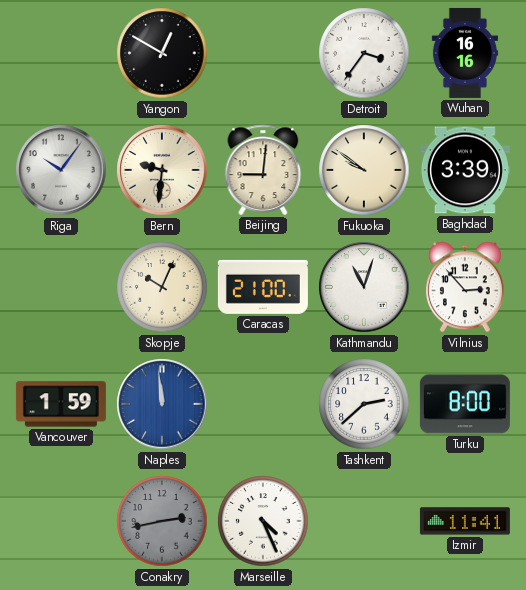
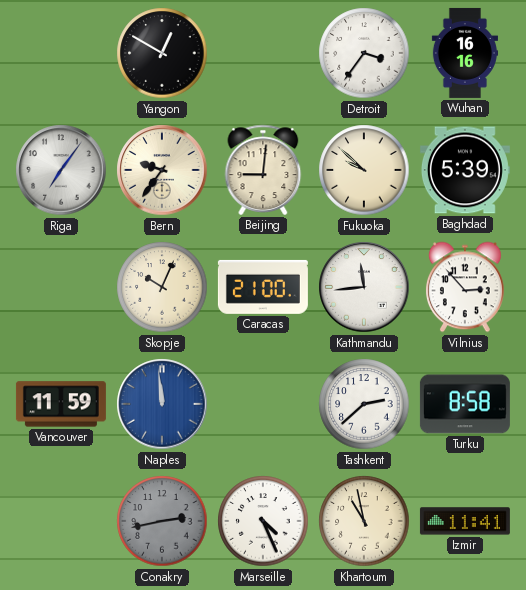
Riga: 10:06 -> 7:06 (61, 170)
Bern: 9:31 -> 9:36 (162, 170)
Fukuoka: 9:51 -> 9:52 (364, 170)
Baghdad: 3:39 -> 5:39 (465, 170)
Kathmandu: 11:03 -> 11:44 (364, 287)
Vancouver: 1:59 -> 11:59 (61, 404)
Turku: 8:00 -> 8:58 (465, 404)
Khartoum: none -> 10:58 (364, 521)
